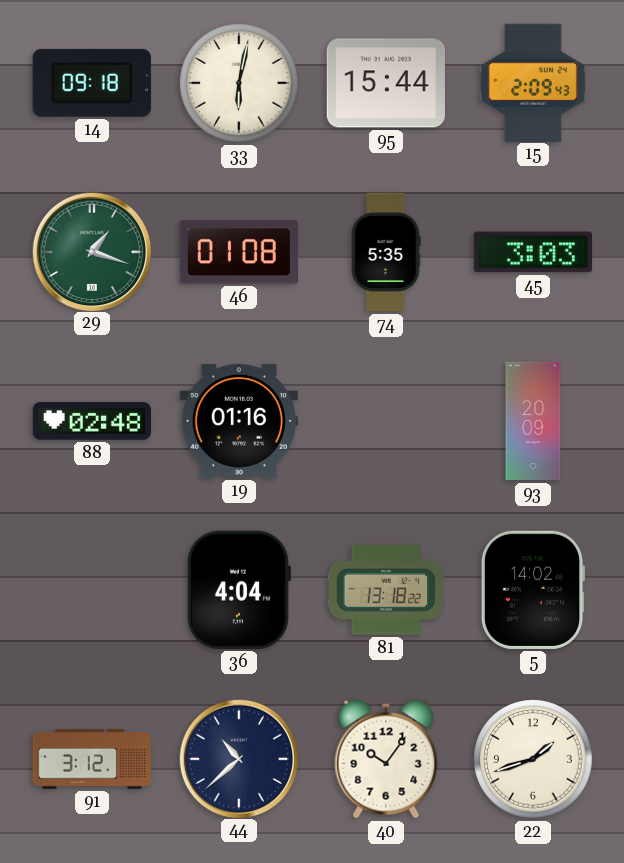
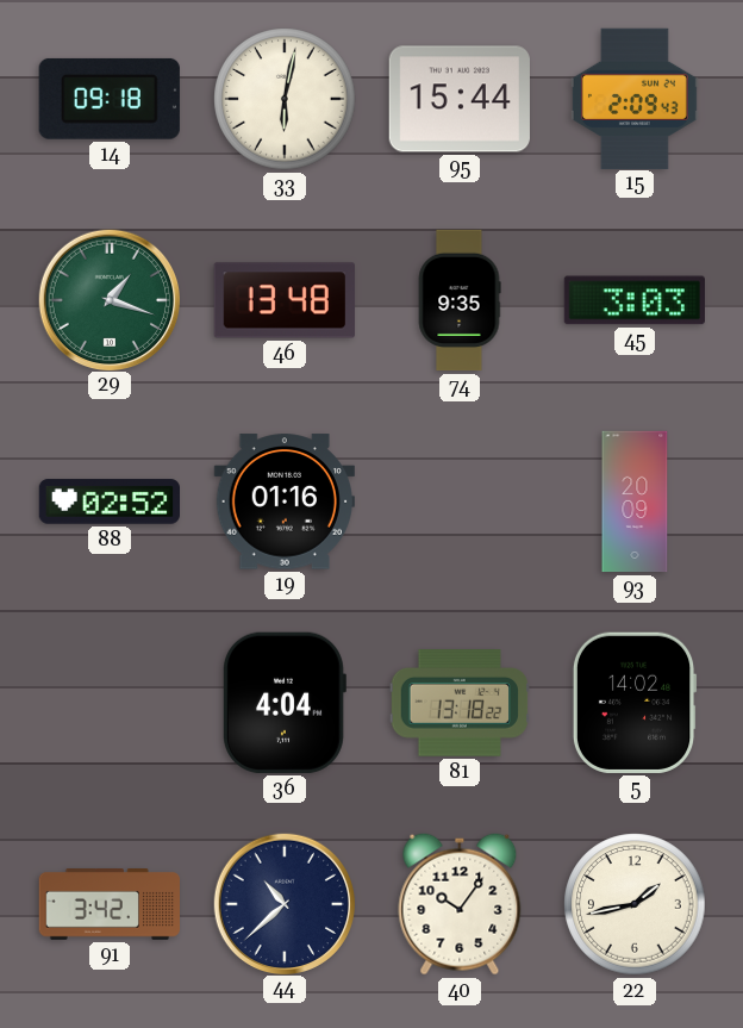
46: 01:08 -> 13:48 (285, 300)
74: 5:35 -> 9:35 (460, 300)
88: 02:48 -> 02:52 (108, 501)
91: 3:12 -> 3:42 (110, 905)
22: 1:42 -> 1:43 (635, 904)
